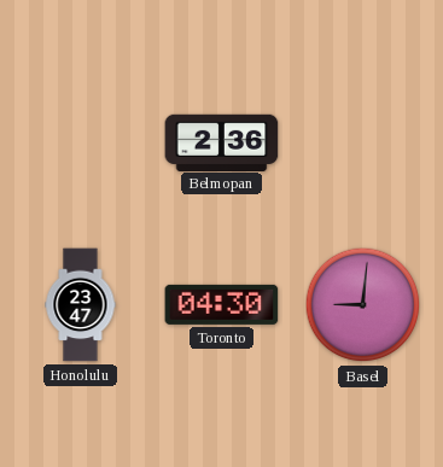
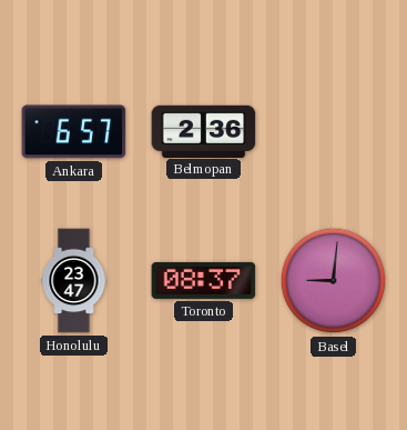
Ankara: none -> 6:57 (74, 132)
Toronto: 04:30 -> 08:37 (204, 280)
